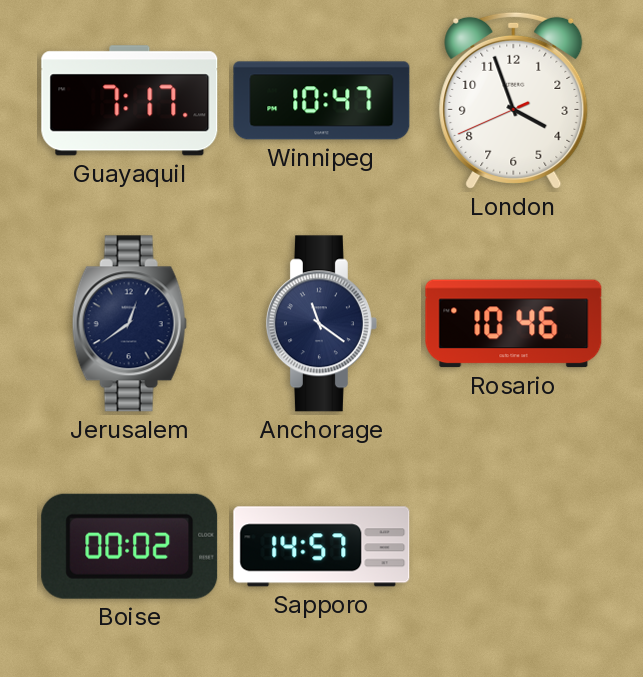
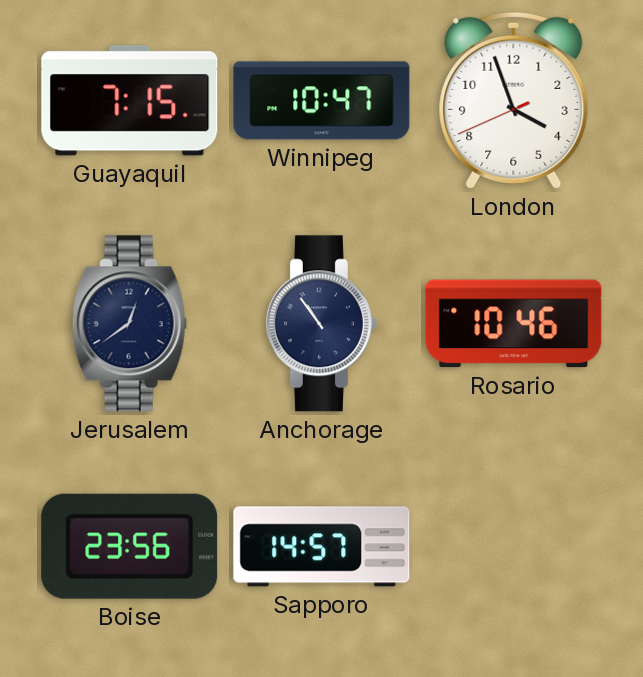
Guayaquil: 7:17 -> 7:15 (130, 101)
Anchorage: 11:21 -> 10:54 (321, 324)
Boise: 00:02 -> 23:56 (130, 546)
